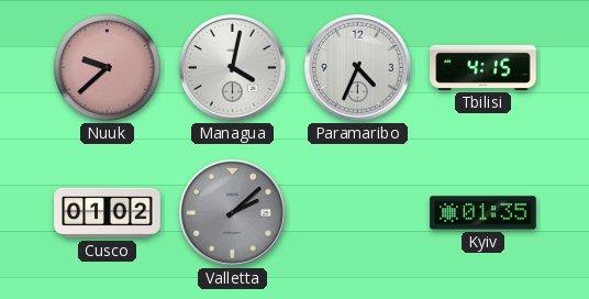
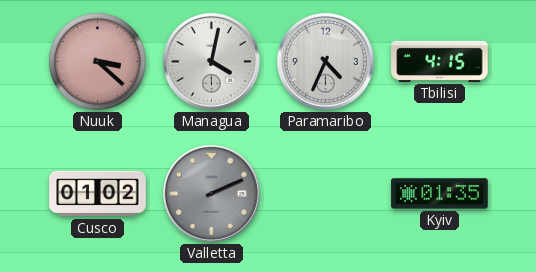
Nuuk: 9:38 -> 3:22 (98, 62)
Valletta: 2:08 -> 2:11 (211, 193)
